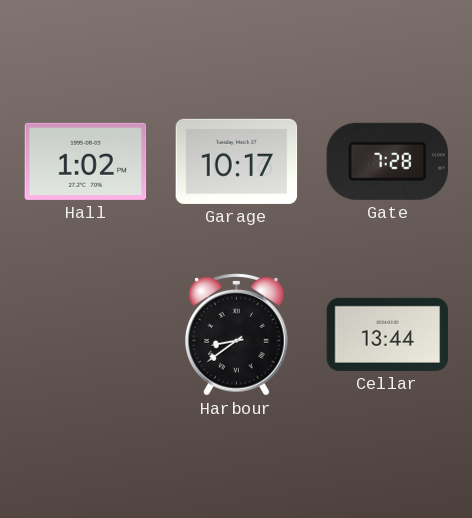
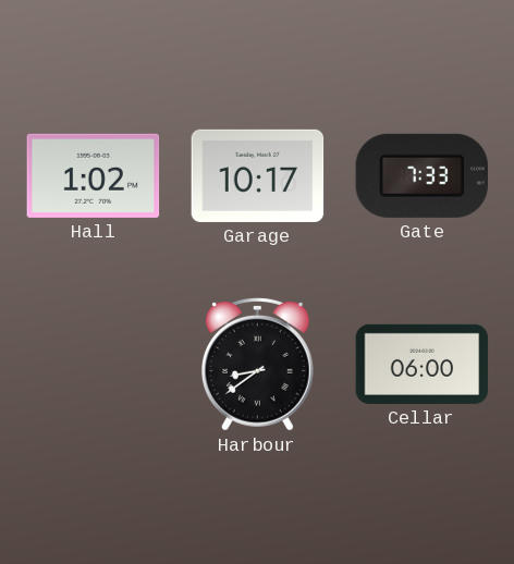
Gate: 7:28 -> 7:33 (421, 175)
Cellar: 13:44 -> 06:00 (423, 364)
